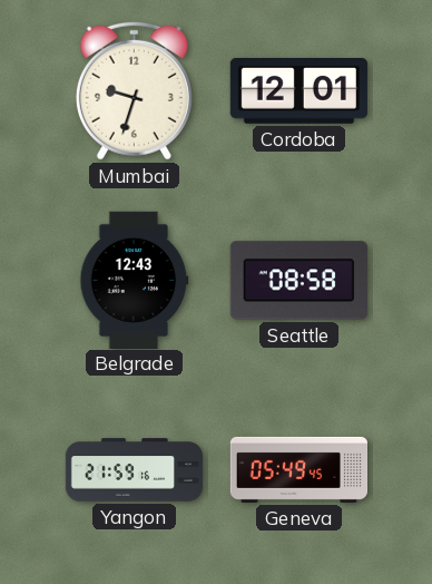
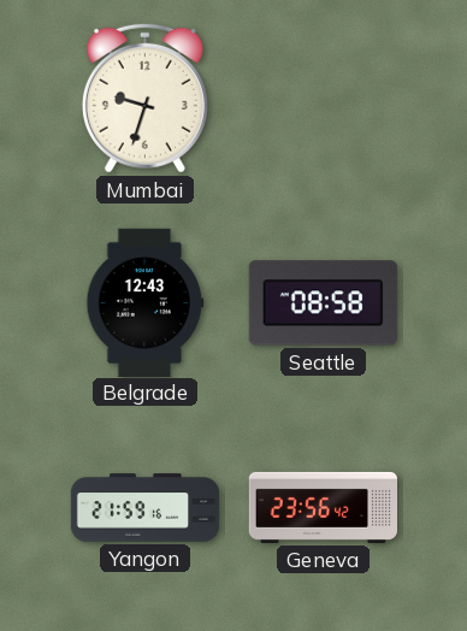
Cordoba: 12:01 -> none (298, 91)
Geneva: 05:49 -> 23:56 (323, 507)
